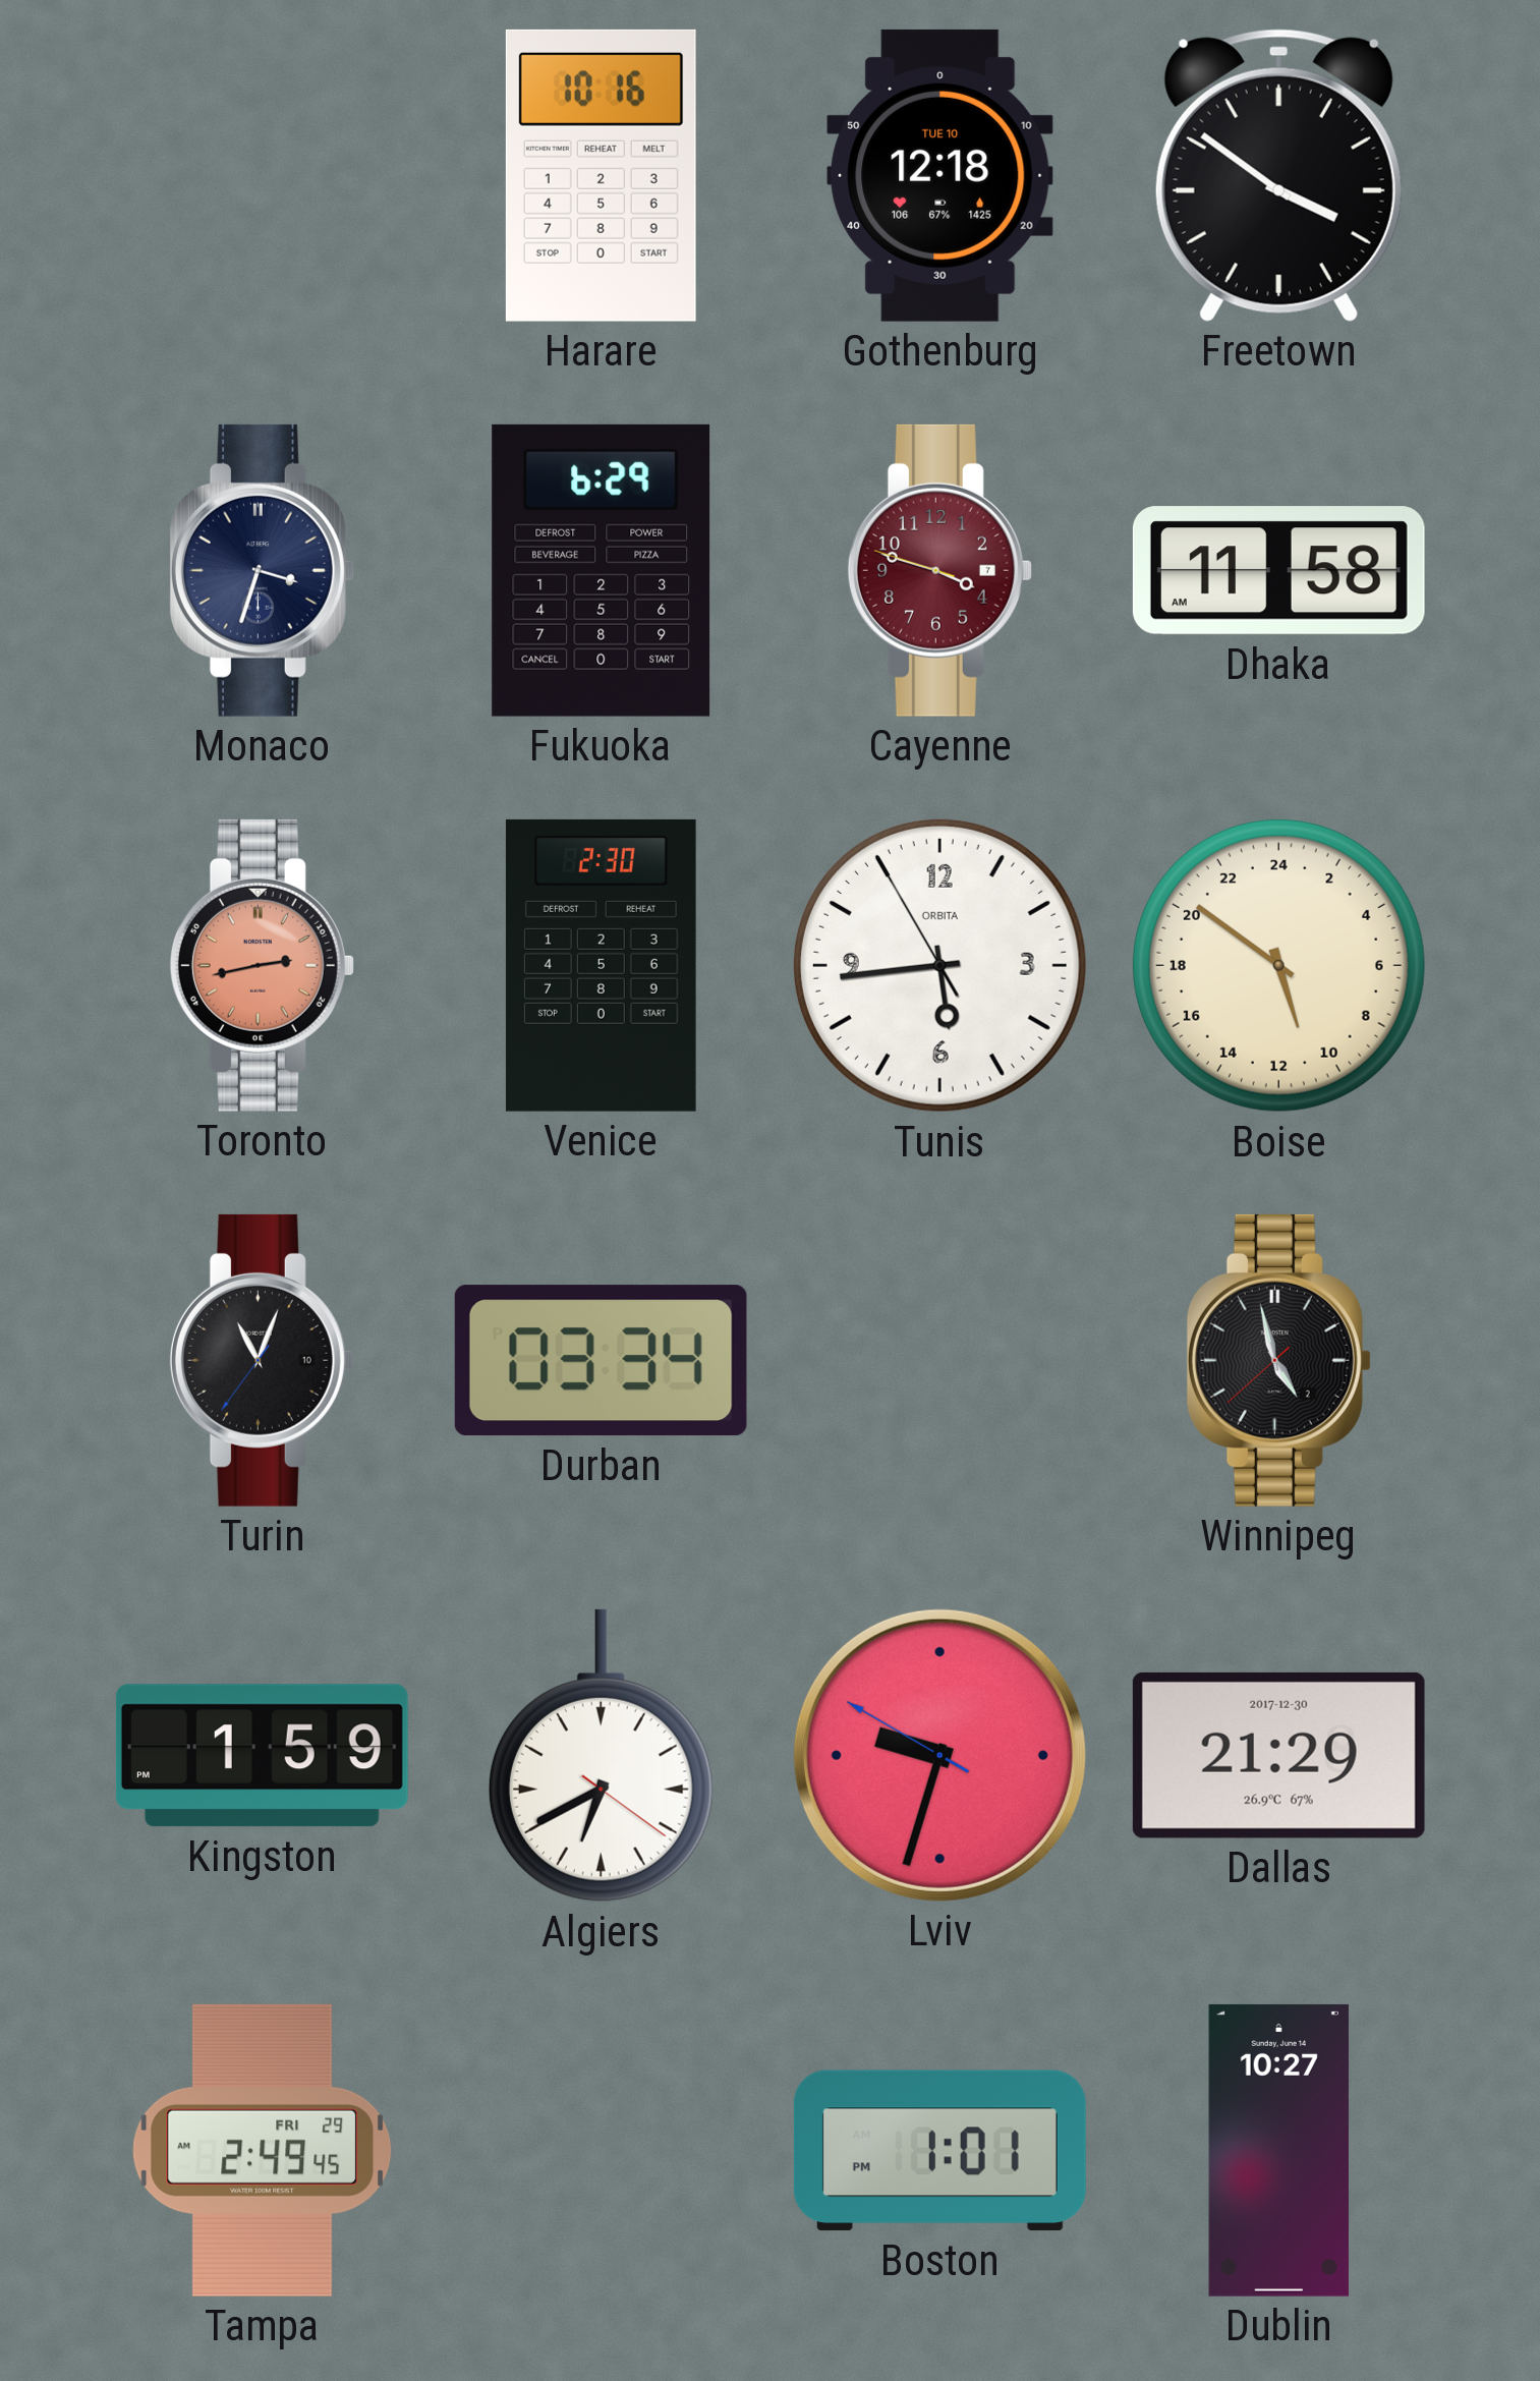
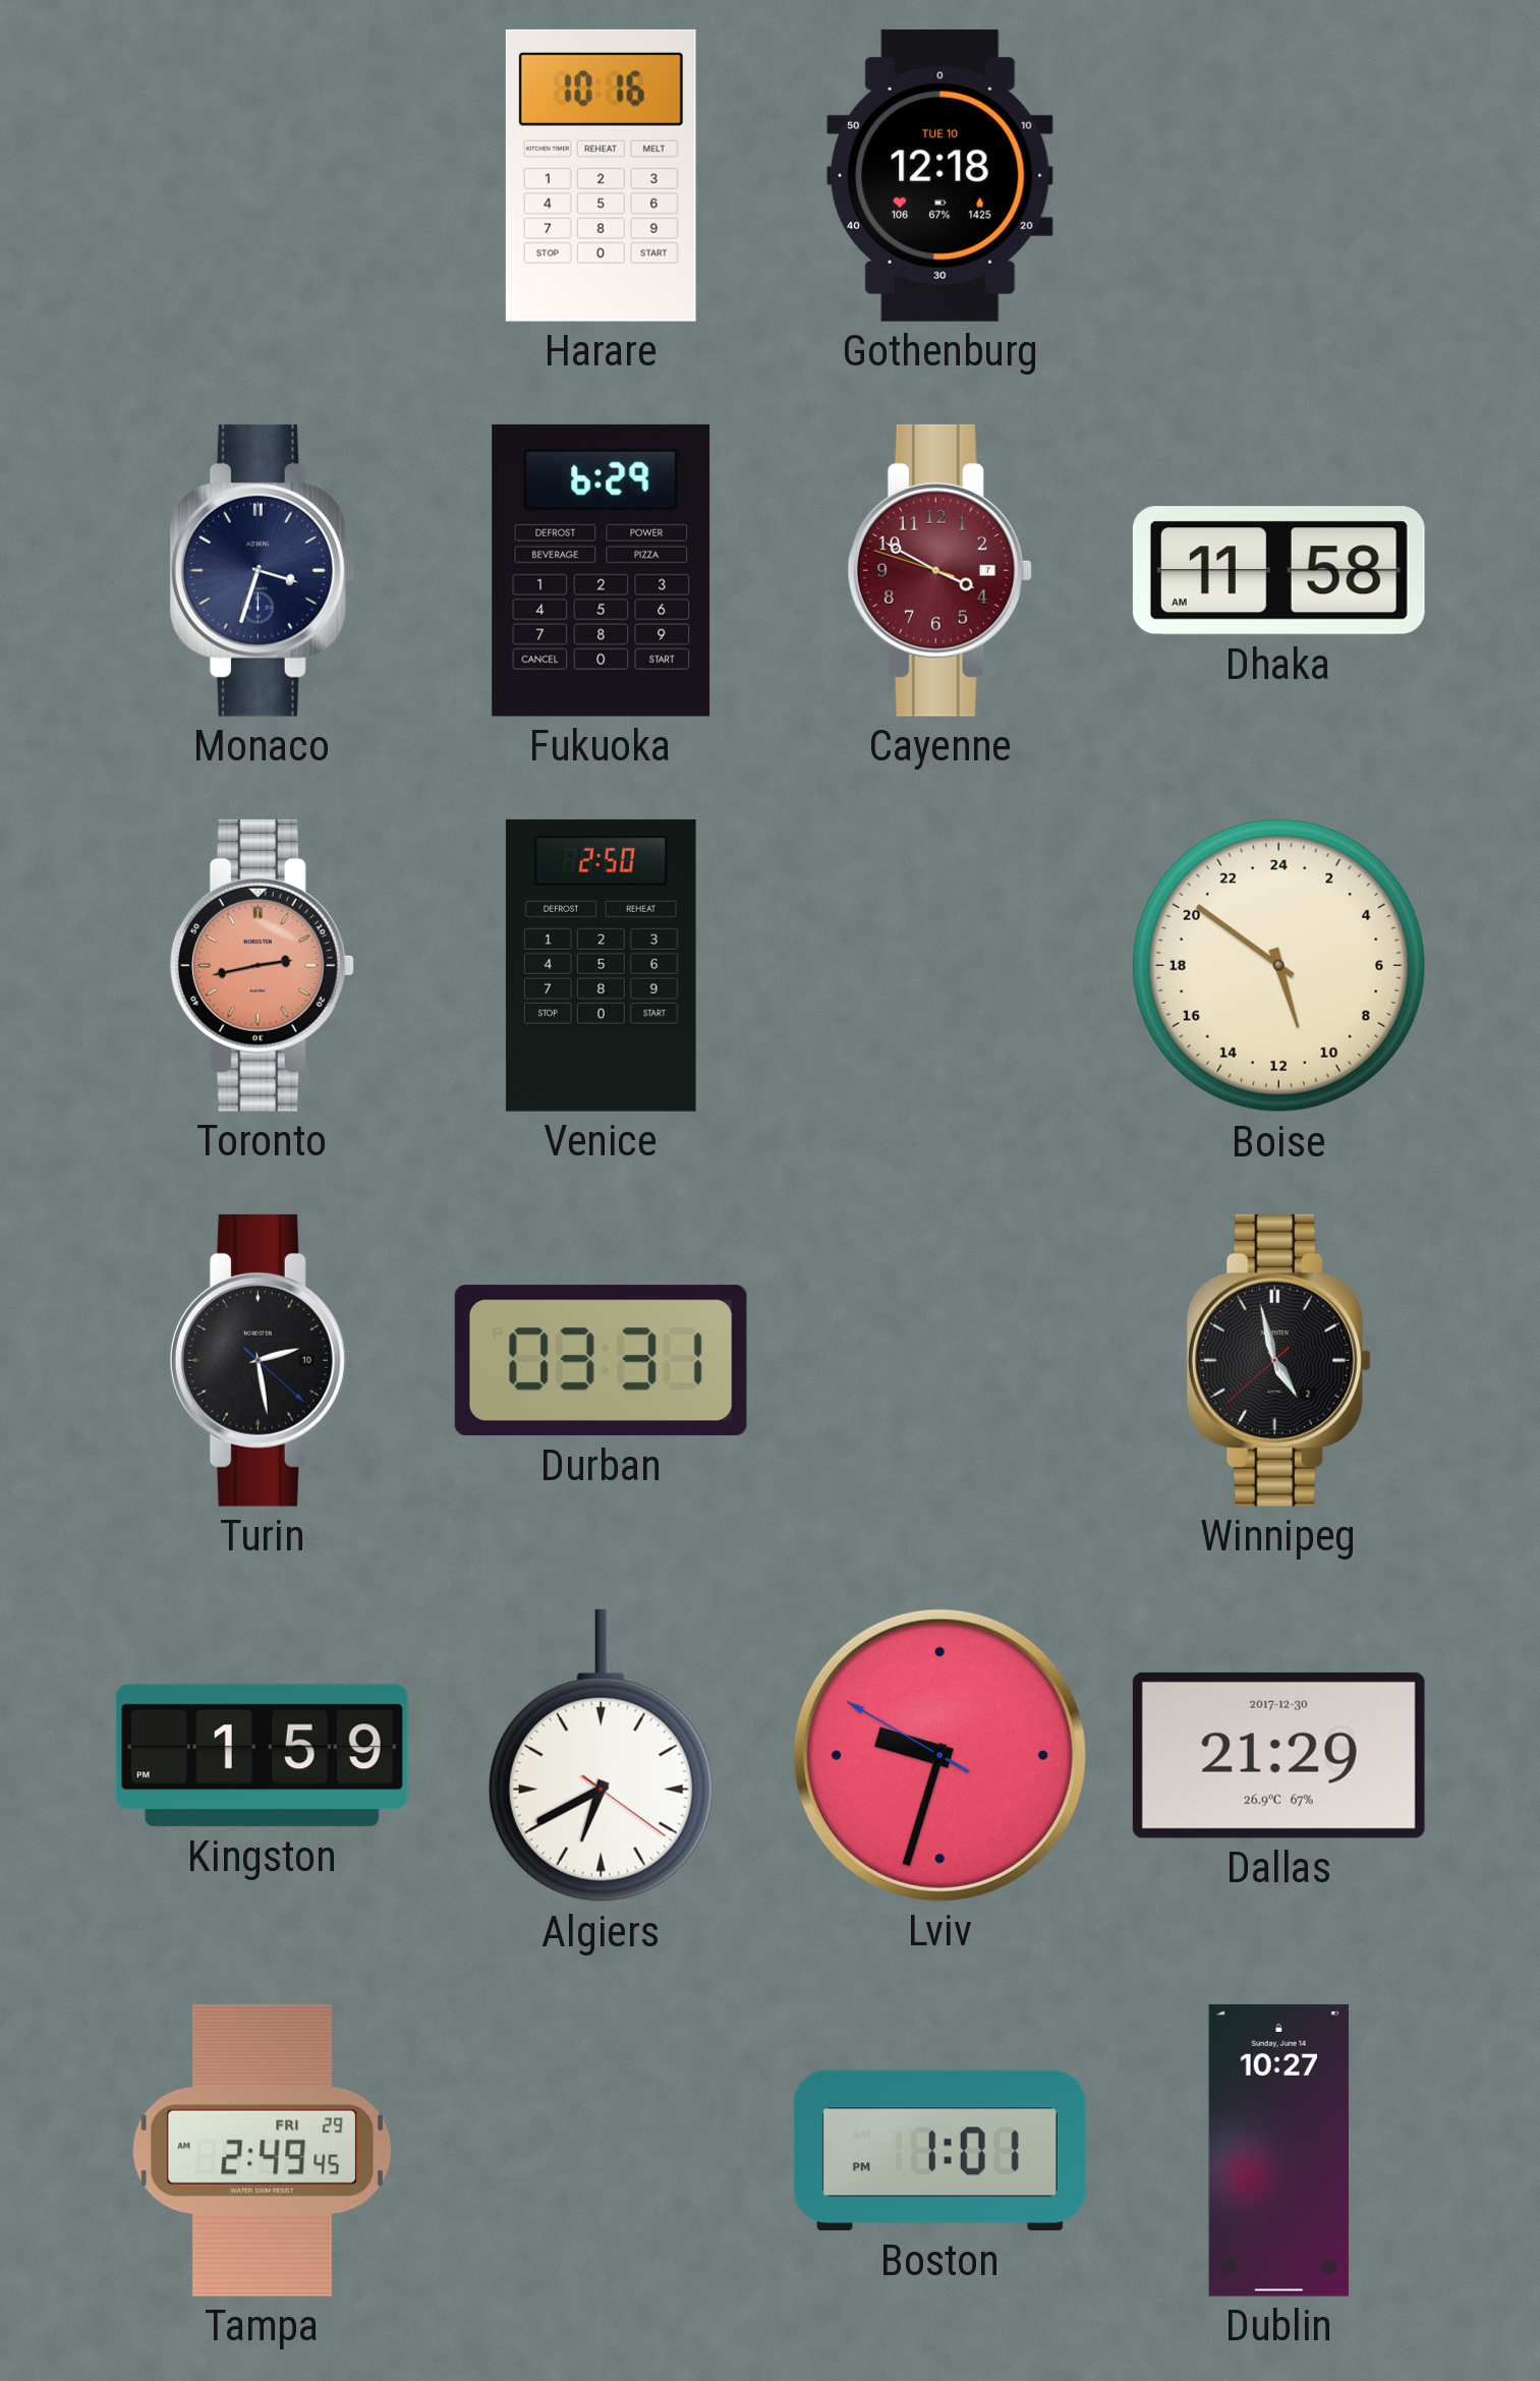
Freetown: 3:51 -> none (1278, 175)
Cayenne: 3:47 -> 3:49 (939, 570)
Venice: 2:30 -> 2:50 (601, 965)
Tunis: 5:43 -> none (939, 965)
Turin: 11:03 -> 2:28 (262, 1360)
Durban: 03:34 -> 03:31 (601, 1361)
